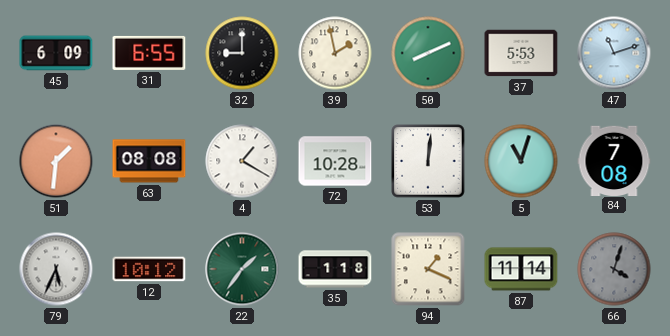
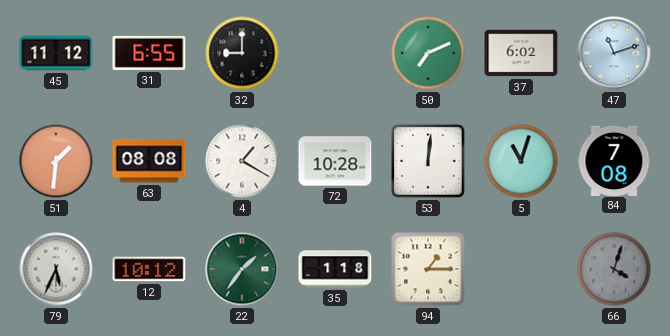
45: 6:09 -> 11:12 (56, 53)
39: 1:58 -> none (335, 53)
50: 8:11 -> 7:11 (428, 53)
37: 5:53 -> 6:02 (521, 53)
94: 1:19 -> 1:15 (428, 269)
87: 11:14 -> none (521, 269)
